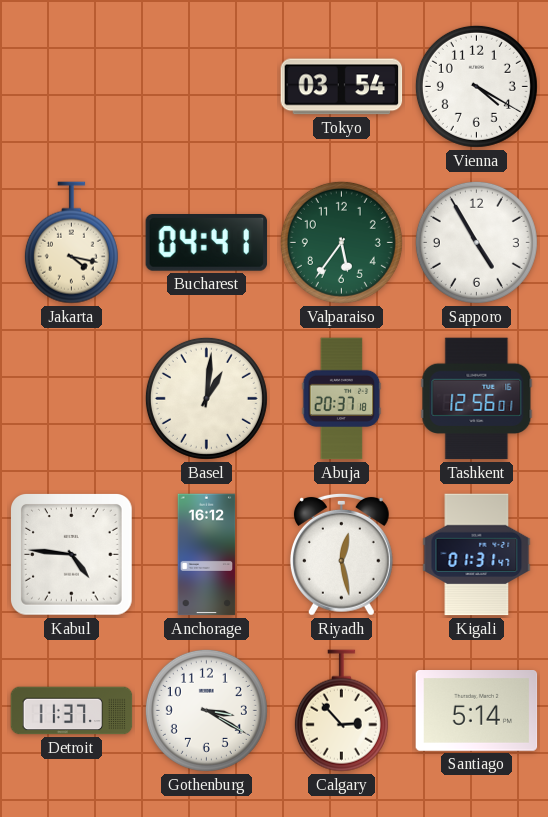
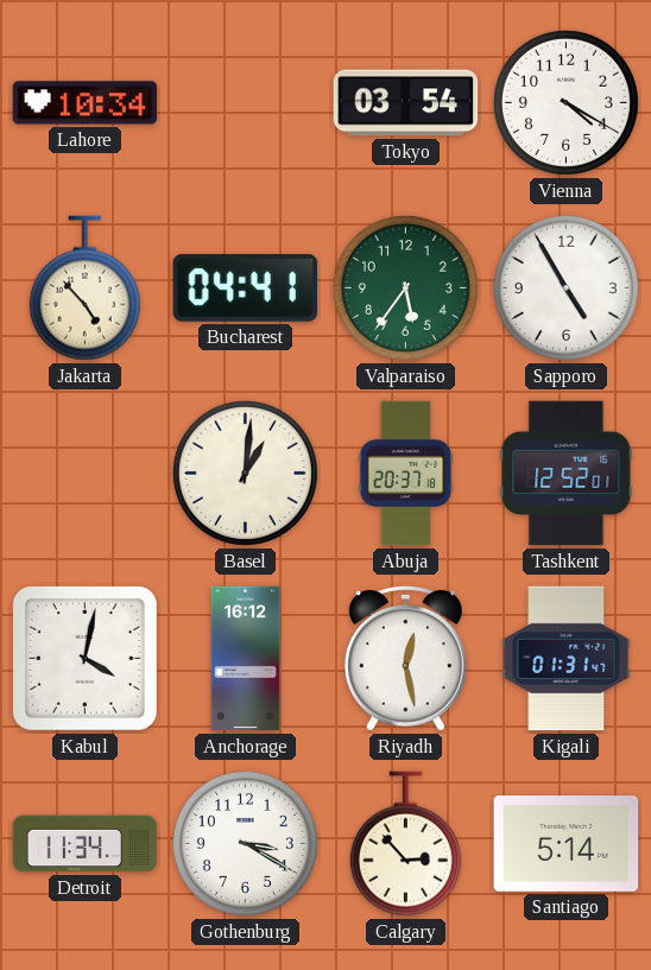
Lahore: none -> 10:34 (86, 103)
Jakarta: 4:17 -> 4:53 (84, 289)
Tashkent: 12:56 -> 12:52 (567, 474)
Kabul: 4:46 -> 4:02 (86, 659)
Detroit: 11:37 -> 11:34 (86, 844)
